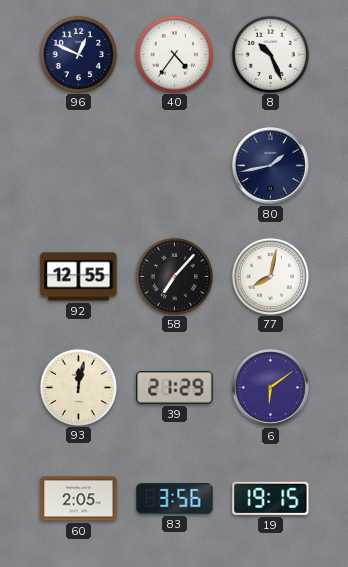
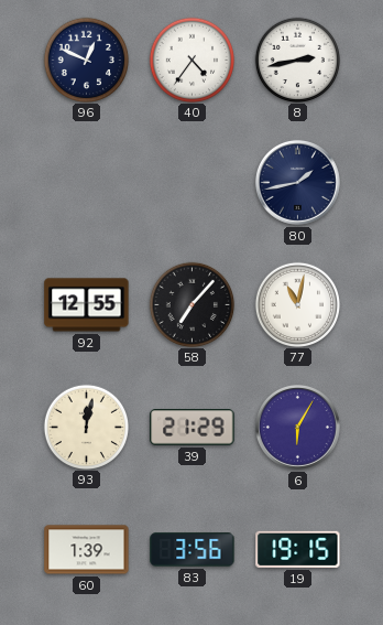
8: 10:26 -> 2:43 (297, 60)
77: 8:02 -> 11:02 (297, 304)
6: 6:09 -> 6:05 (297, 427)
60: 2:05 -> 1:39 (87, 550)
